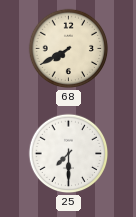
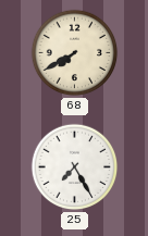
25: 7:30 -> 7:25 (75, 167)
